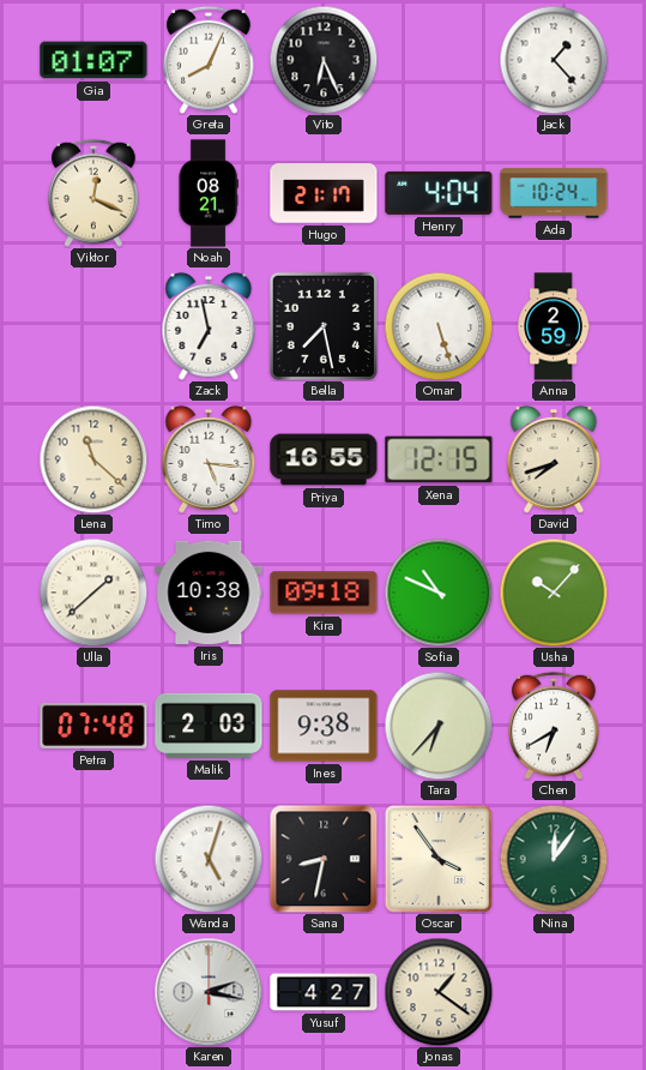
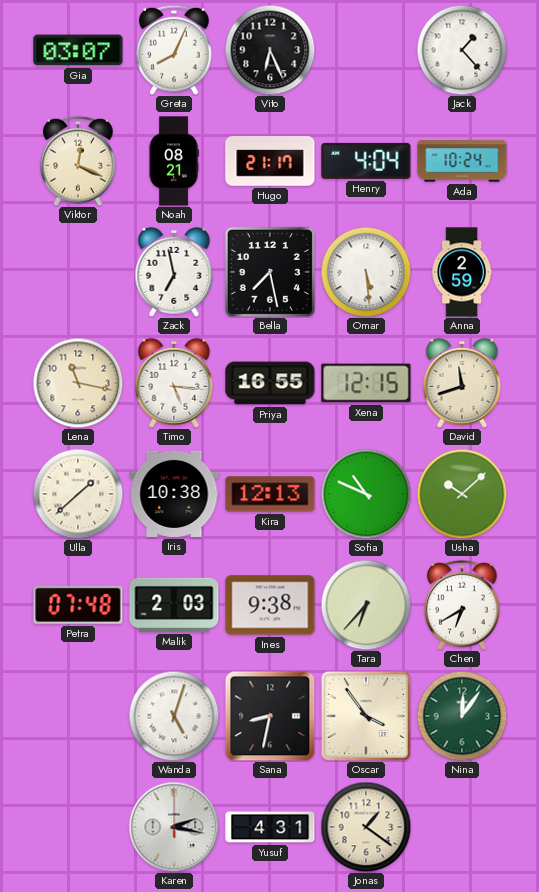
Gia: 01:07 -> 03:07 (78, 50)
Omar: 5:27 -> 5:29 (366, 272)
Lena: 11:22 -> 11:17 (78, 383)
David: 7:42 -> 11:42 (462, 383)
Kira: 09:18 -> 12:13 (270, 494)
Usha: 10:07 -> 10:08 (462, 494)
Yusuf: 4:27 -> 4:31 (270, 827)
